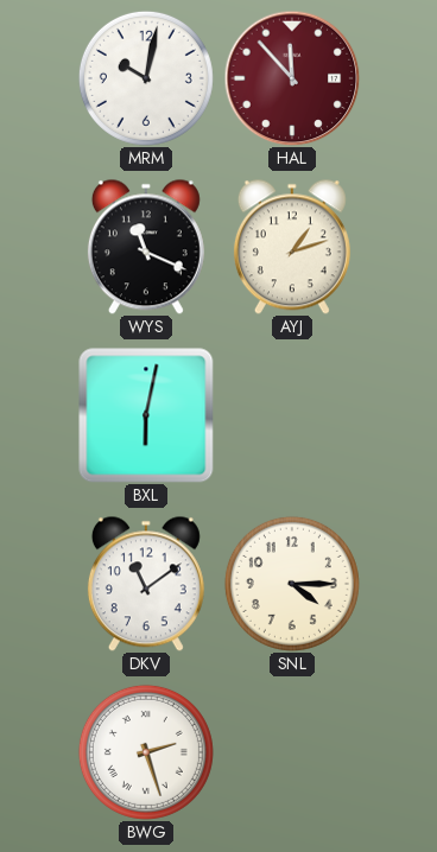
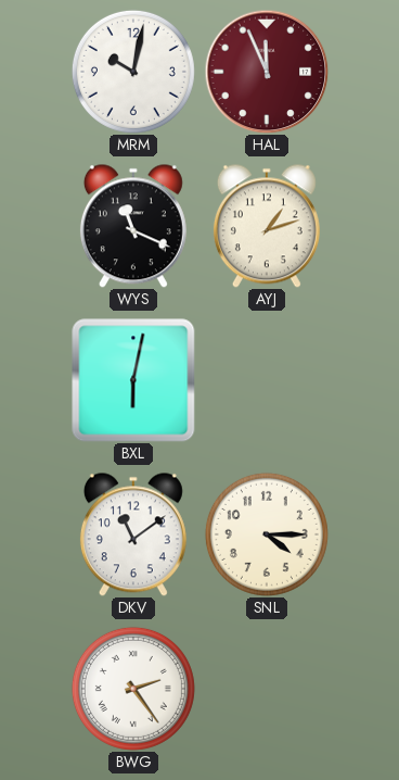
HAL: 11:53 -> 11:56 (267, 72)
BWG: 2:27 -> 2:24 (133, 689)
